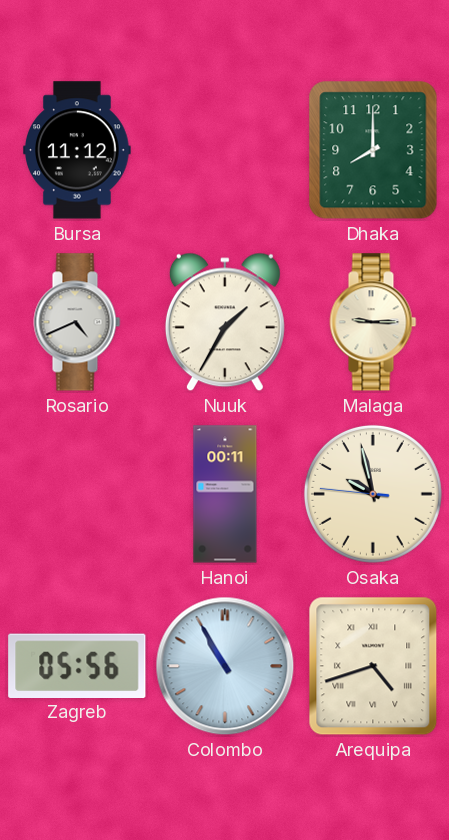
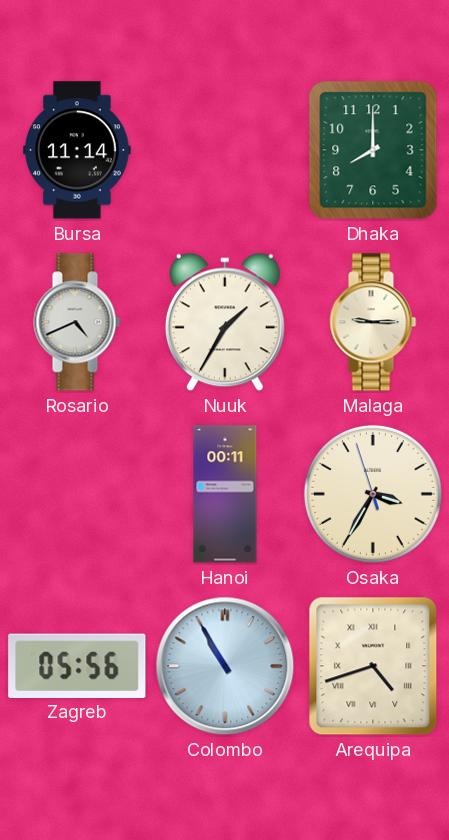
Bursa: 11:12 -> 11:14 (77, 150)
Osaka: 9:57 -> 3:34 (373, 494)
